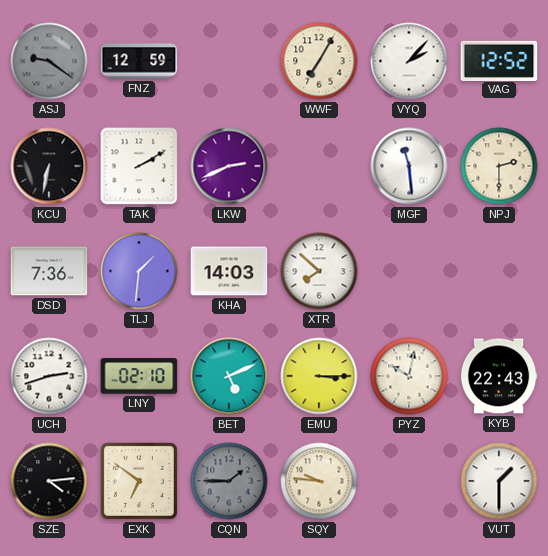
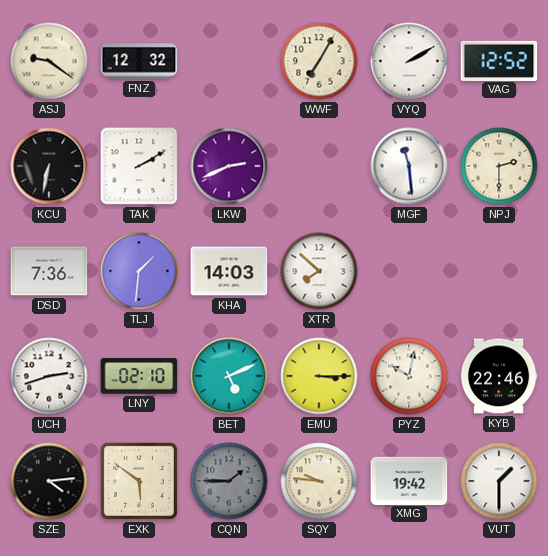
ASJ dial: grey -> cream (49, 61)
FNZ: 12:59 -> 12:32 (139, 61)
VYQ: 2:07 -> 2:10 (409, 61)
KYB: 22:43 -> 22:46 (499, 376)
EXK: 6:51 -> 5:51 (139, 481)
XMG: none -> 19:42 (409, 480)
